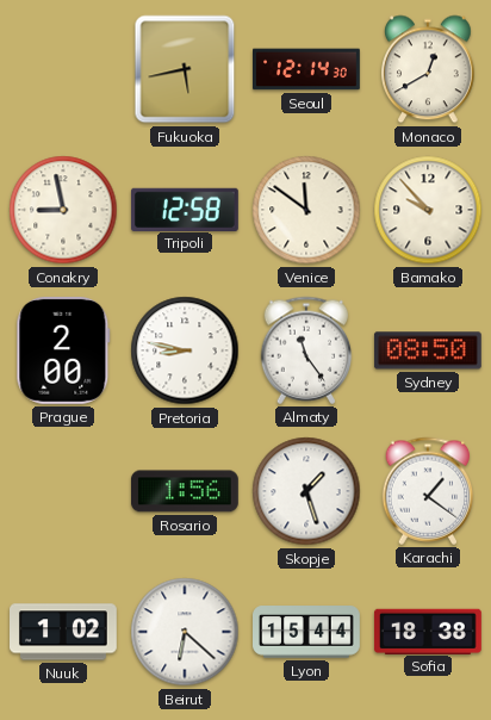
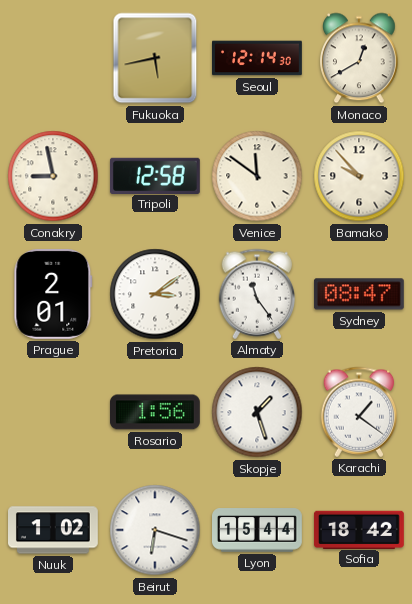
Prague: 2:00 -> 2:01 (53, 294)
Pretoria: 8:47 -> 3:09 (155, 294)
Sydney: 08:50 -> 08:47 (359, 294)
Beirut: 6:22 -> 6:18 (155, 530)
Sofia: 18:38 -> 18:42 (359, 529)
